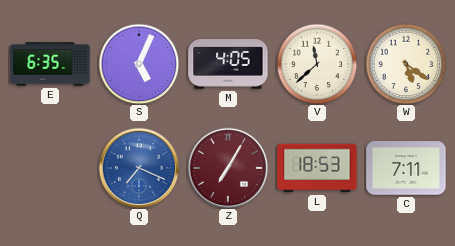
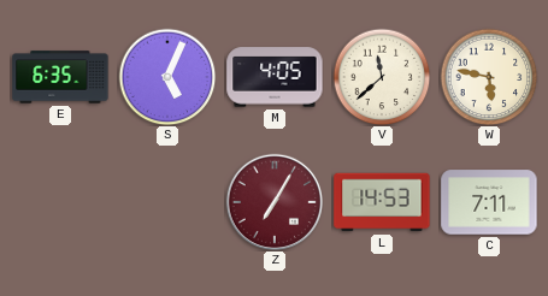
W: 5:21 -> 5:47 (489, 77)
Q: 7:19 -> none (139, 168)
L: 18:53 -> 14:53 (382, 202)
